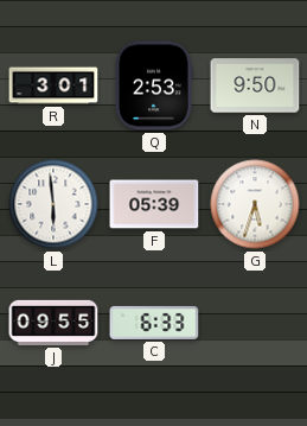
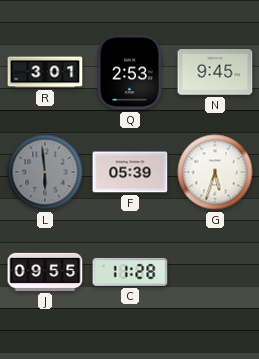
N: 9:50 -> 9:45 (215, 72)
L dial: white -> grey (45, 172)
C: 6:33 -> 11:28 (130, 272)
